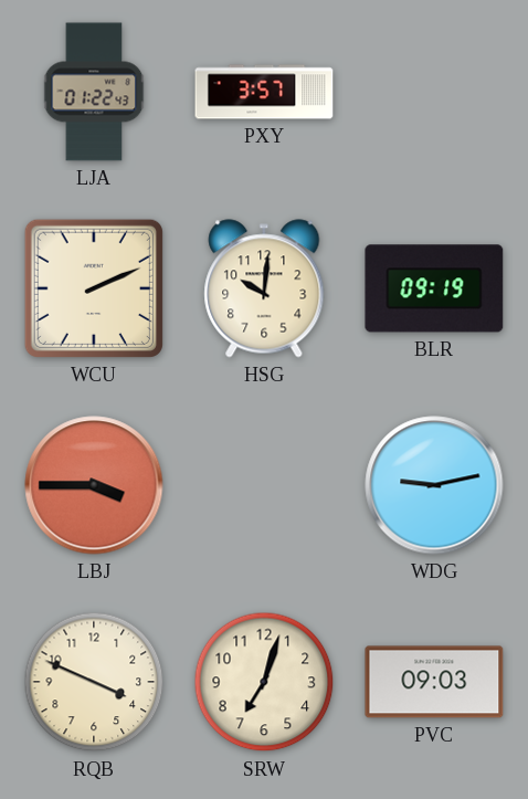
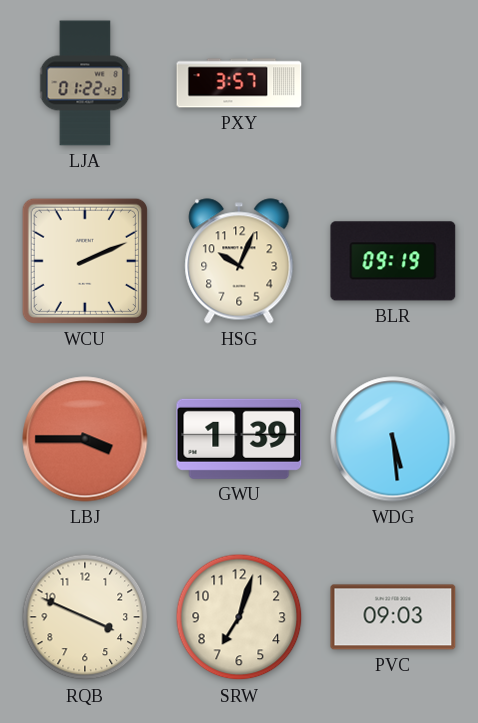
HSG: 10:01 -> 10:04 (239, 261)
GWU: none -> 1:39 (239, 439)
WDG: 9:13 -> 5:29 (393, 439)
